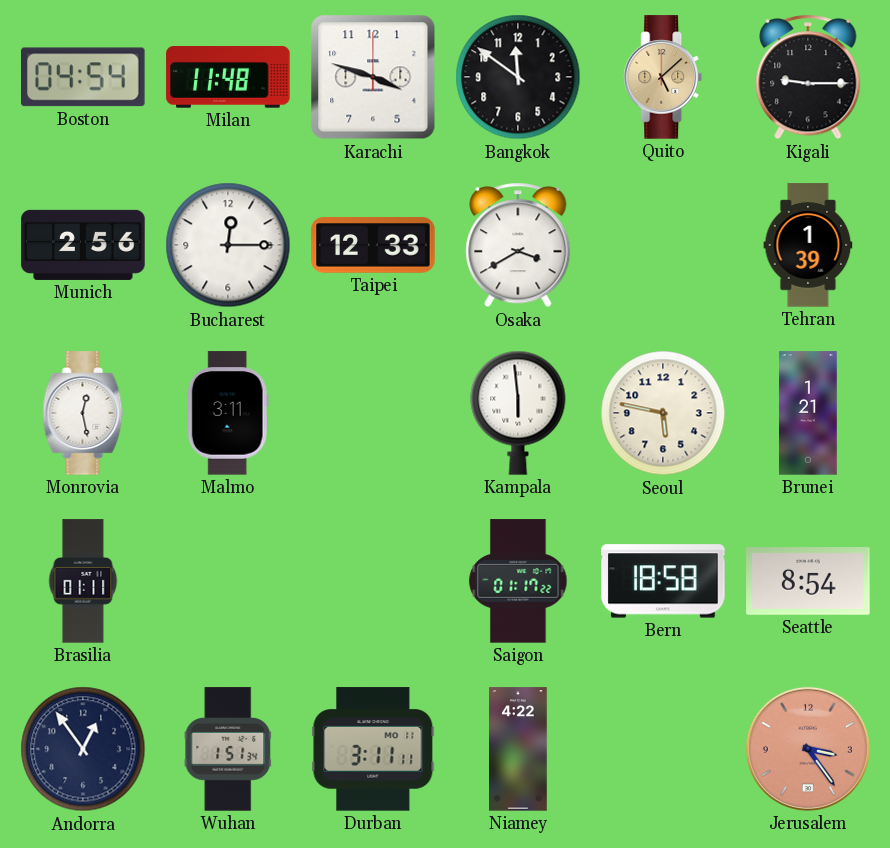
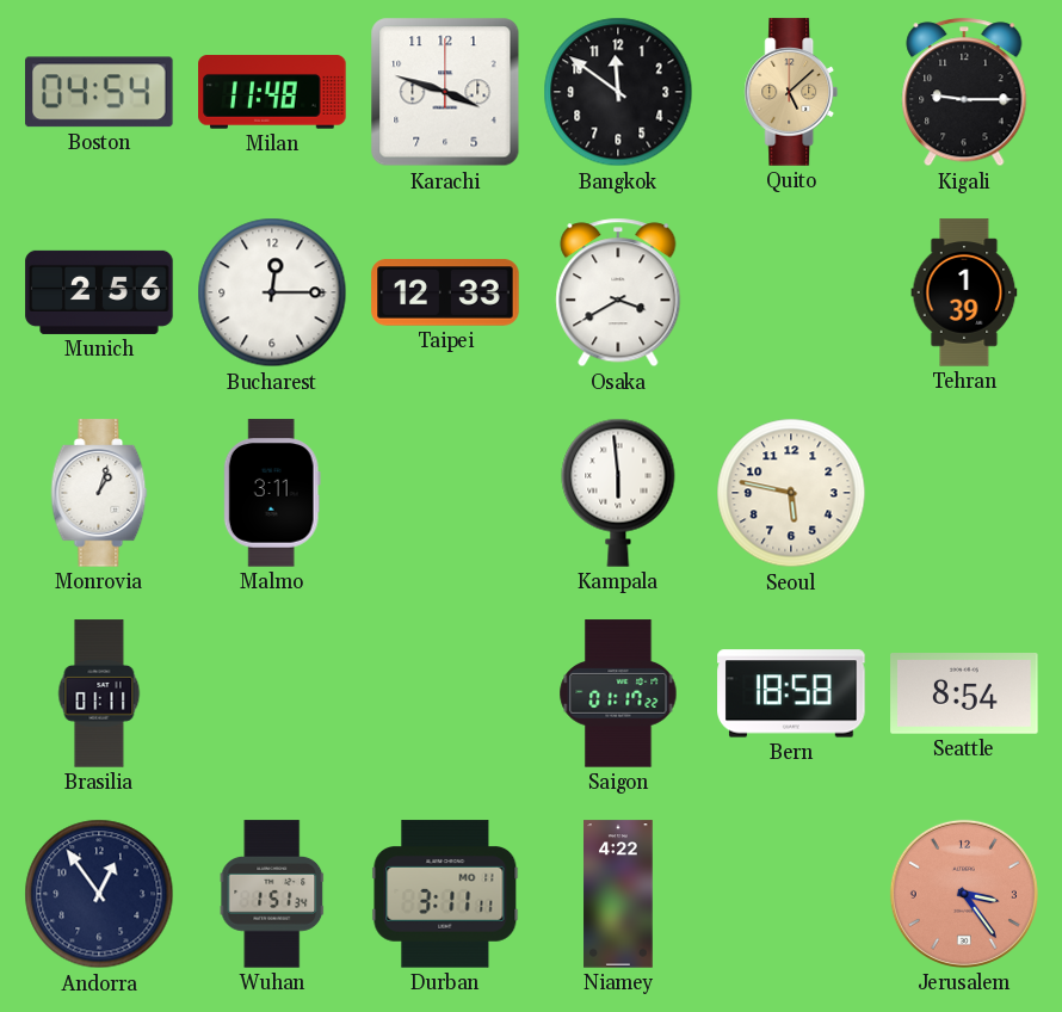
Monrovia: 12:28 -> 1:03 (99, 493)
Brunei: 1:21 -> none (808, 413)
